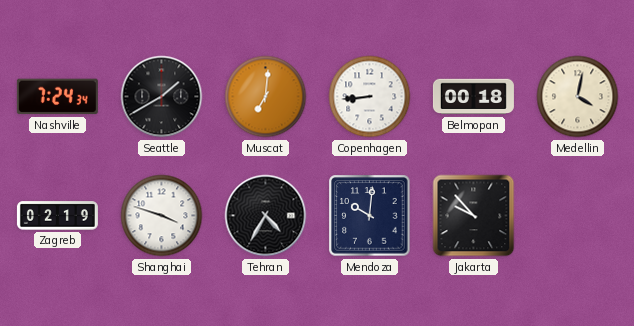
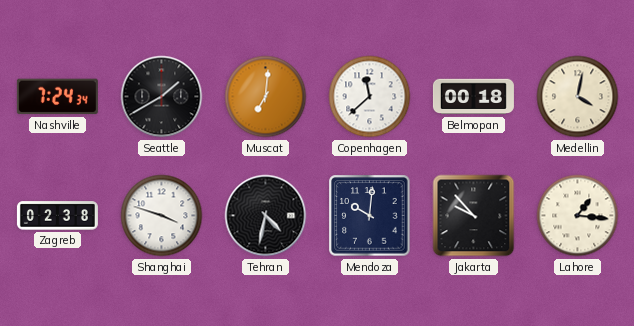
Copenhagen: 8:44 -> 11:38 (370, 97)
Zagreb: 02:19 -> 02:38 (57, 216)
Tehran: 4:35 -> 4:32 (266, 216)
Lahore: none -> 1:16 (578, 216)
